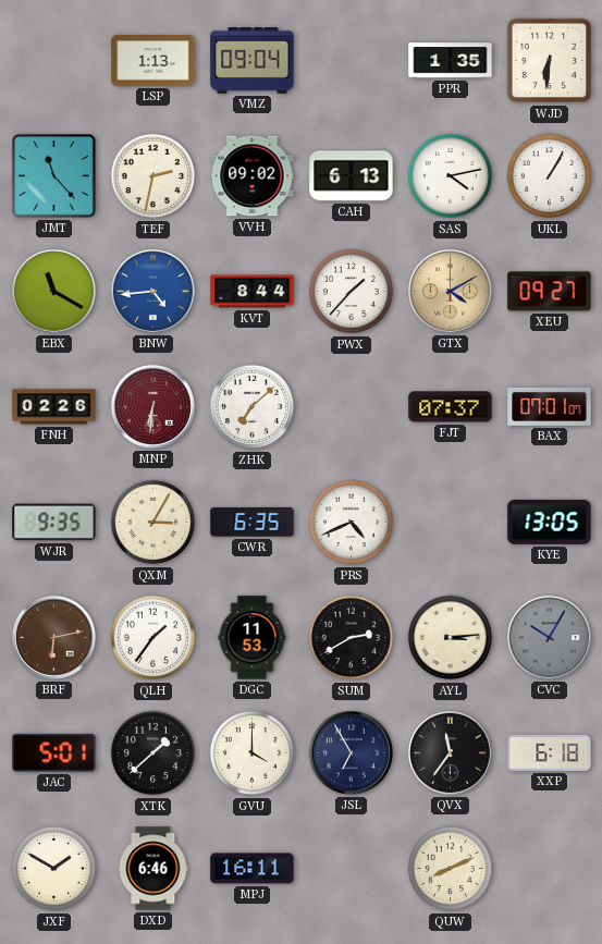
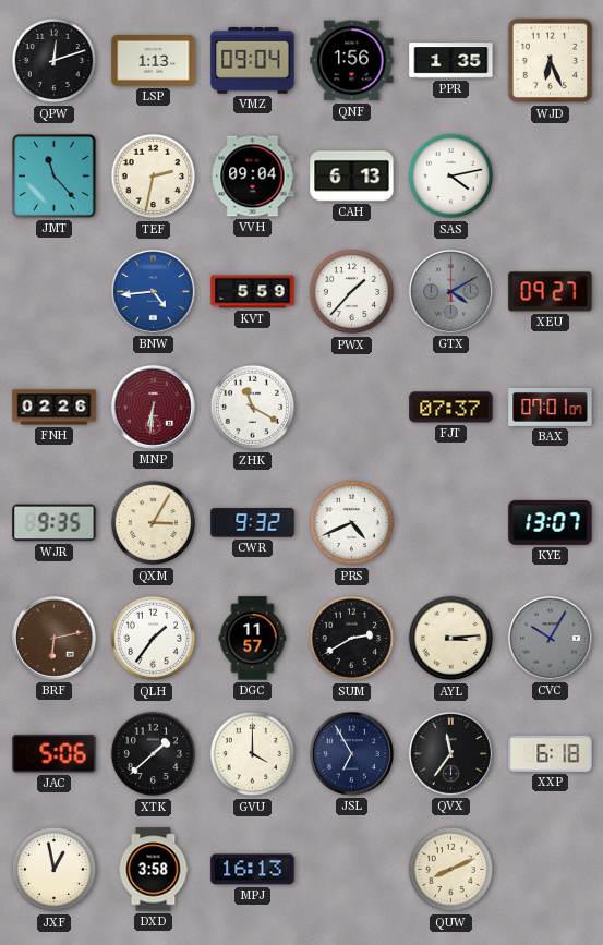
QPW: none -> 12:12 (55, 61)
QNF: none -> 1:56 (352, 61)
WJD: 6:31 -> 6:26 (551, 61)
VVH: 09:02 -> 09:04 (253, 177)
UKL: 1:05 -> none (550, 176)
EBX: 11:20 -> none (53, 291)
KVT: 8:44 -> 5:59 (253, 292)
GTX dial: champagne -> grey (450, 291)
ZHK: 7:08 -> 11:20 (253, 408)
CWR: 6:35 -> 9:32 (253, 523)
KYE: 13:05 -> 13:07 (551, 522)
DGC: 11:53 -> 11:57 (253, 639)
JAC: 5:01 -> 5:06 (55, 753)
JXF: 1:50 -> 12:58 (55, 870)
DXD: 6:46 -> 3:58 (154, 870)
MPJ: 16:11 -> 16:13 (253, 870)
